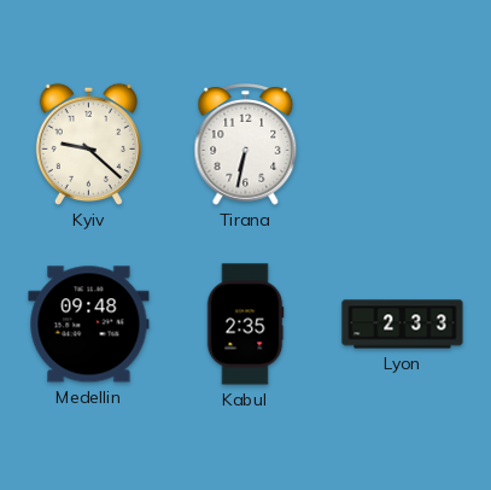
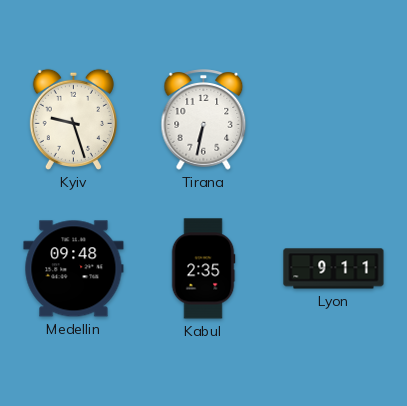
Kyiv: 9:22 -> 9:27 (73, 119)
Lyon: 2:33 -> 9:11 (334, 269)
